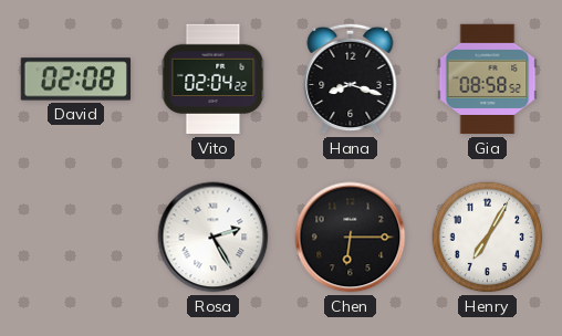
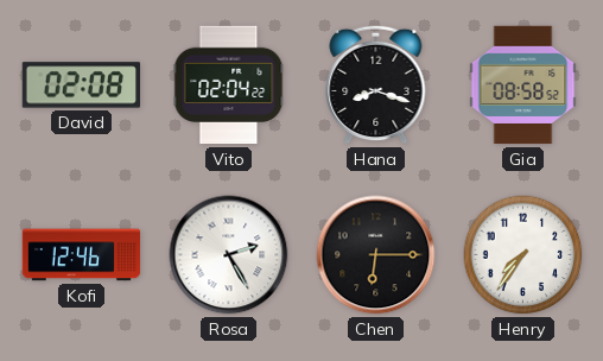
Kofi: none -> 12:46 (82, 255)
Henry: 7:05 -> 7:36 (523, 255)
